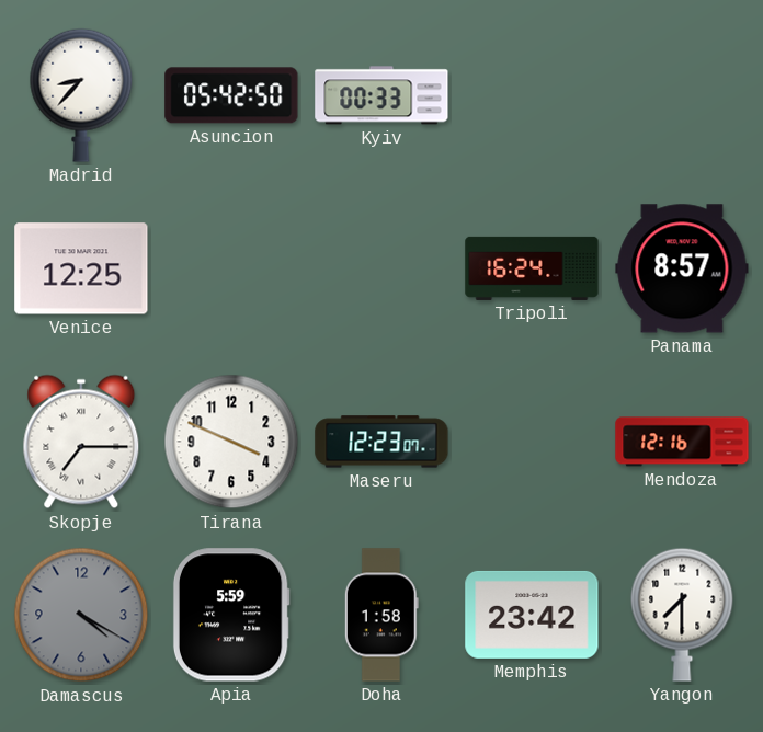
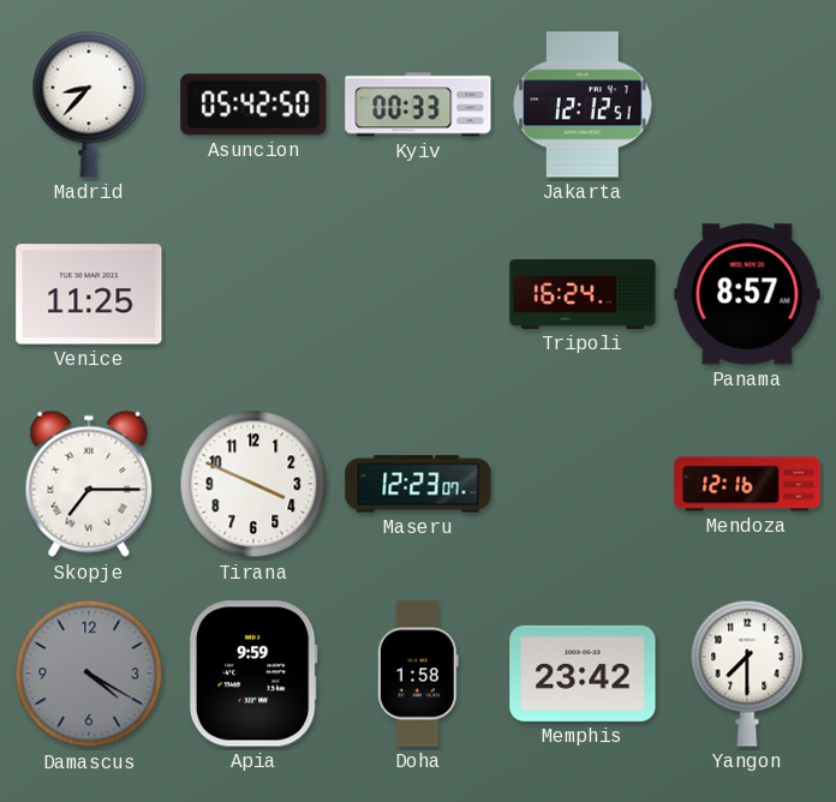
Jakarta: none -> 12:12 (583, 104)
Venice: 12:25 -> 11:25 (89, 294)
Apia: 5:59 -> 9:59 (253, 674)
